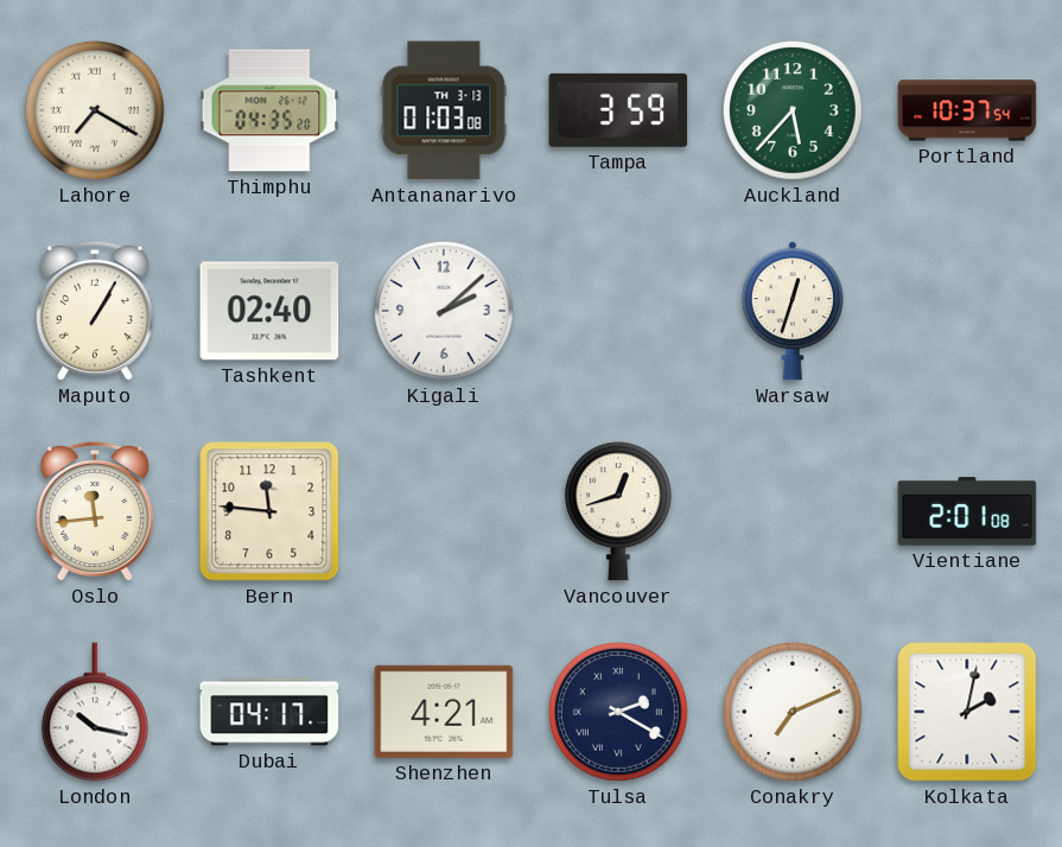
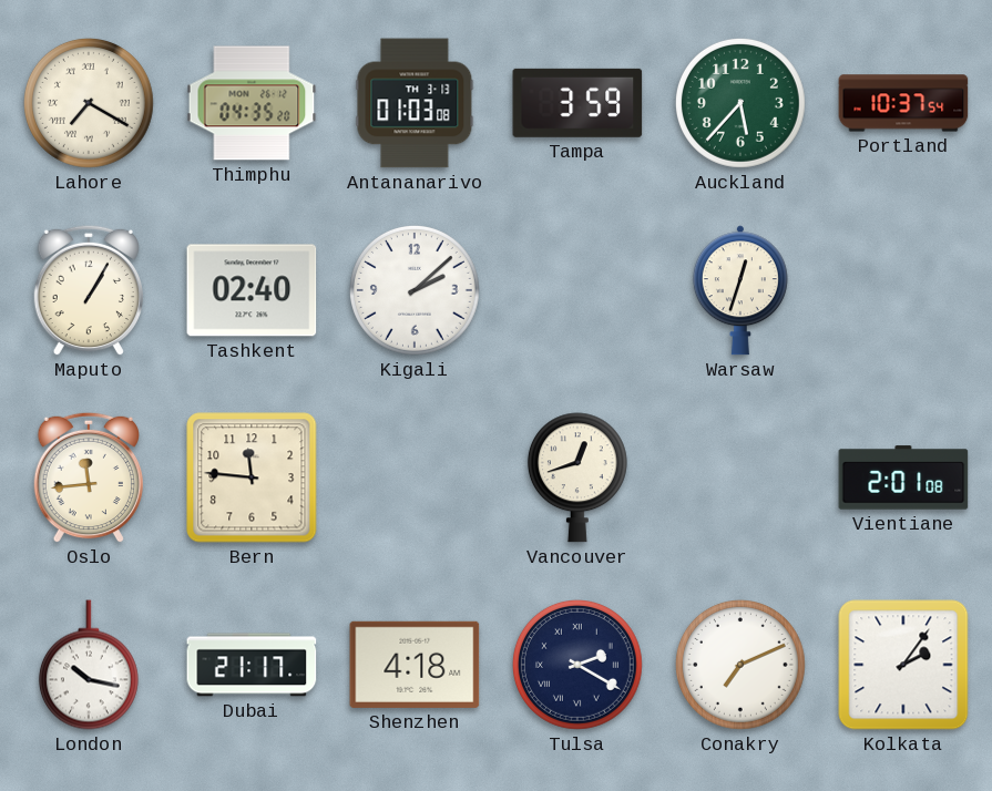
Dubai: 04:17 -> 21:17 (252, 665)
Shenzhen: 4:21 -> 4:18 (415, 665)
Kolkata: 2:02 -> 2:06 (903, 665)
